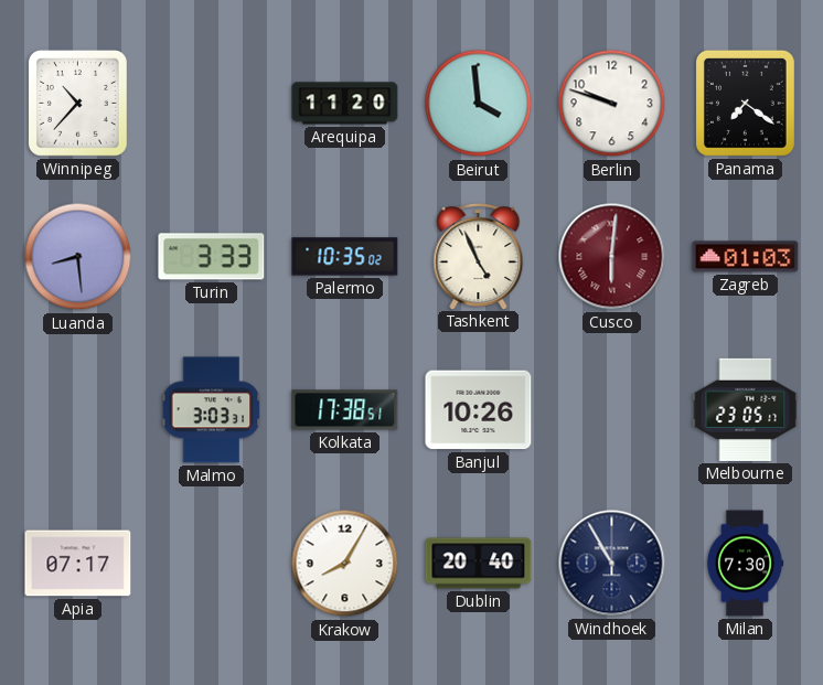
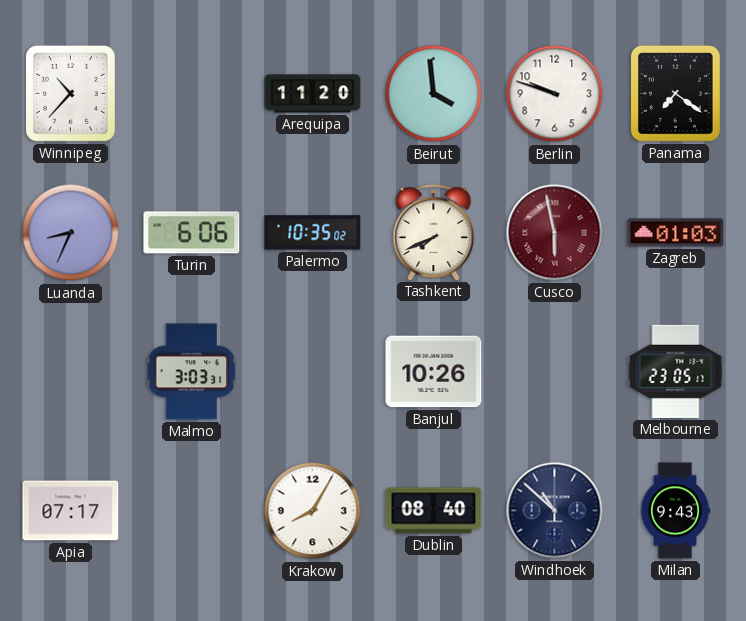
Luanda: 8:29 -> 8:34 (71, 233)
Turin: 3:33 -> 6:06 (192, 233)
Tashkent: 4:56 -> 7:41 (434, 233)
Cusco: 6:01 -> 5:58 (555, 233)
Kolkata: 17:38 -> none (345, 410)
Dublin: 20:40 -> 08:40 (434, 511)
Windhoek: 10:55 -> 10:52 (555, 511)
Milan: 7:30 -> 9:43 (675, 511)
